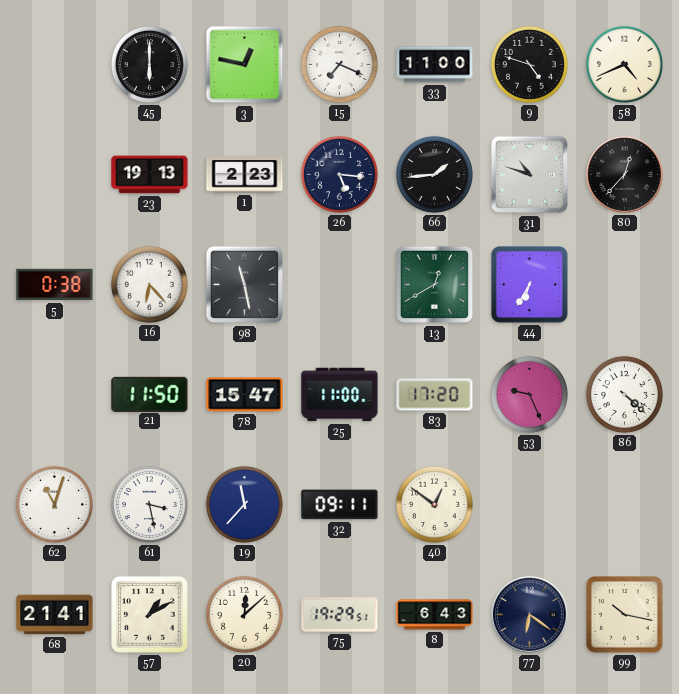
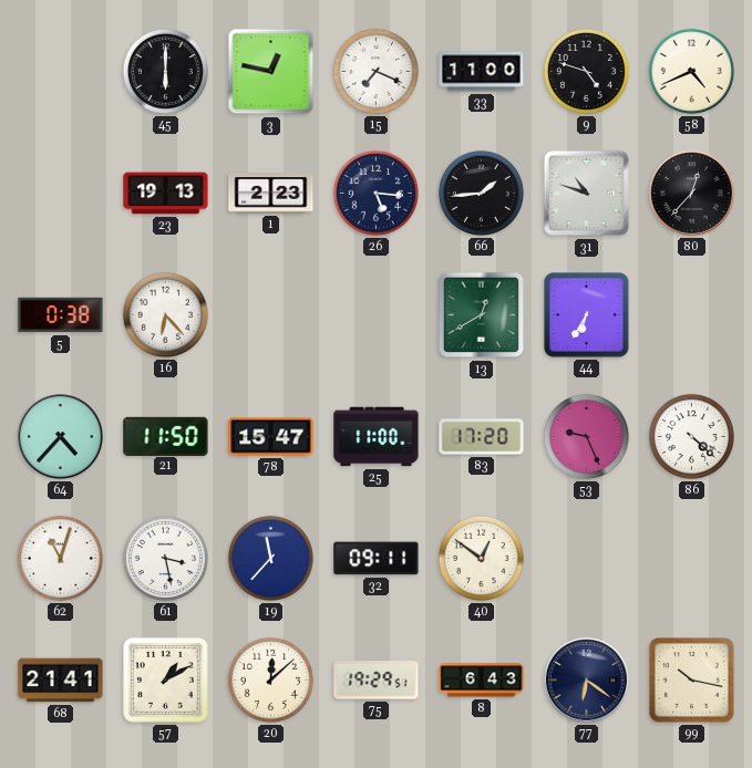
98: 11:28 -> none (245, 285)
64: none -> 4:37 (61, 437)
